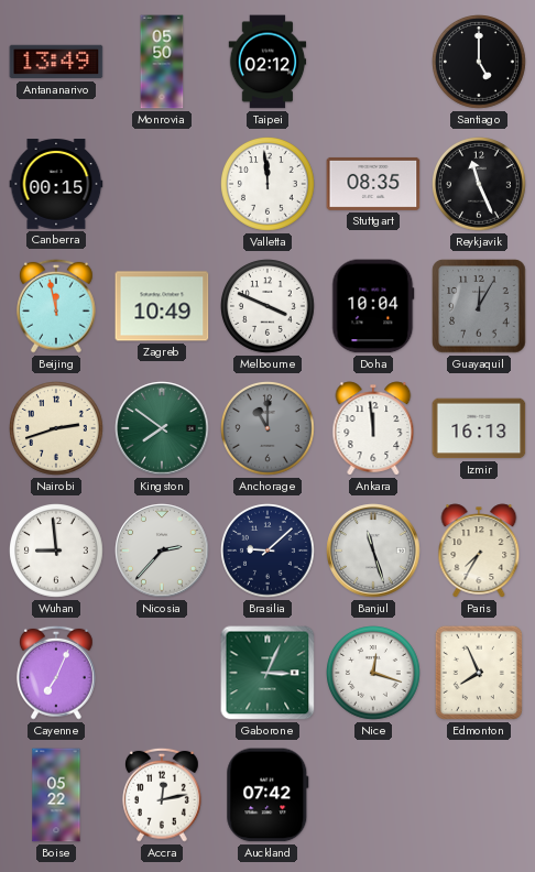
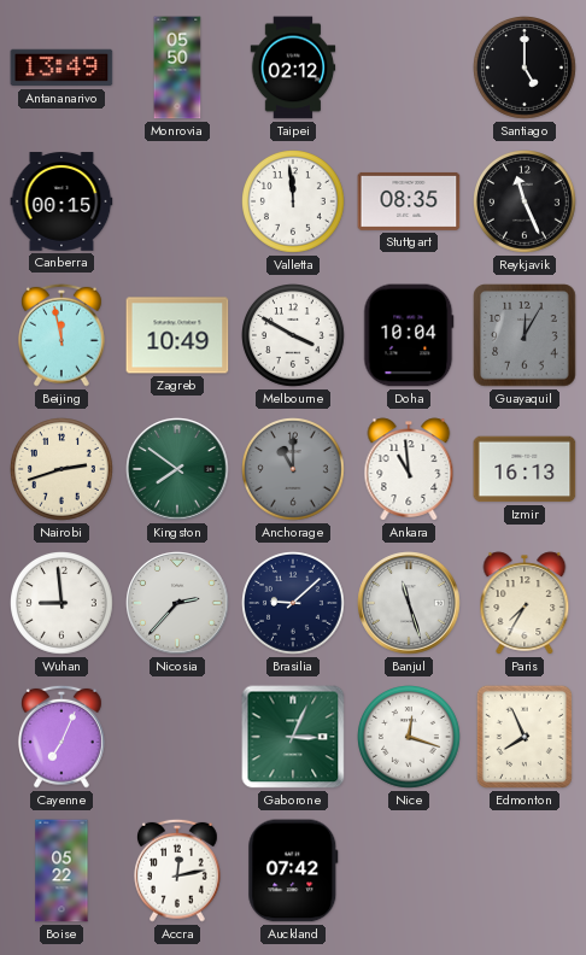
Melbourne: 3:49 -> 3:50 (294, 336)
Ankara: 11:59 -> 10:59 (409, 469)
